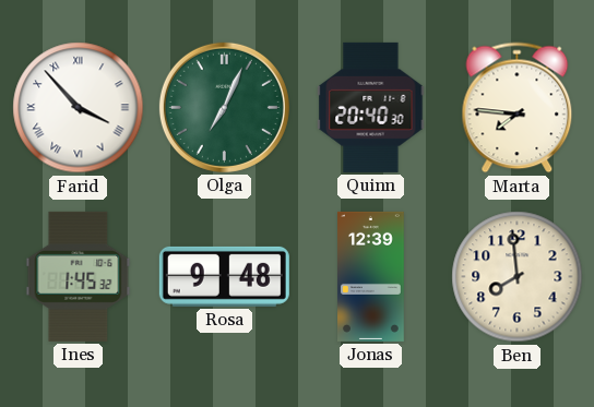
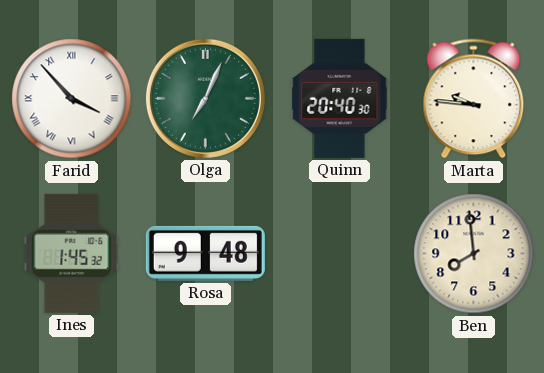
Marta: 7:46 -> 9:46 (474, 99)
Jonas: 12:39 -> none (371, 276)
